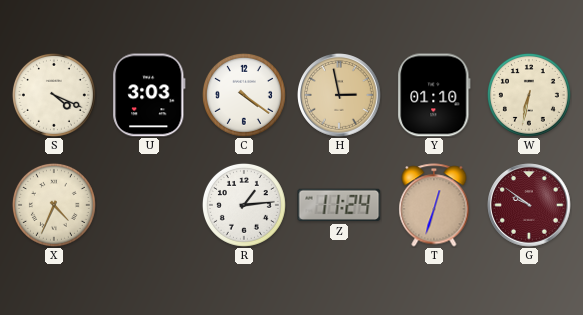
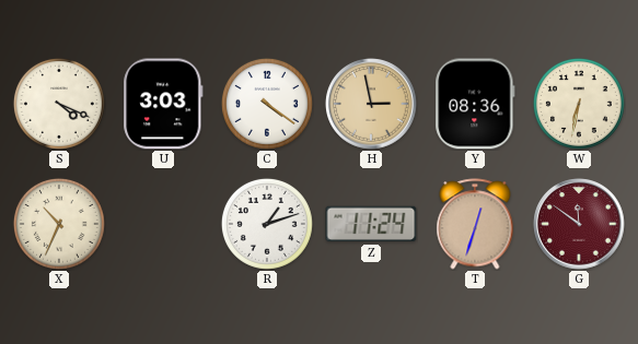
Y: 01:10 -> 08:36 (475, 104)
X: 4:34 -> 10:34 (59, 224)
R: 1:14 -> 1:12 (267, 224)
G: 9:51 -> 11:51 (579, 224)
